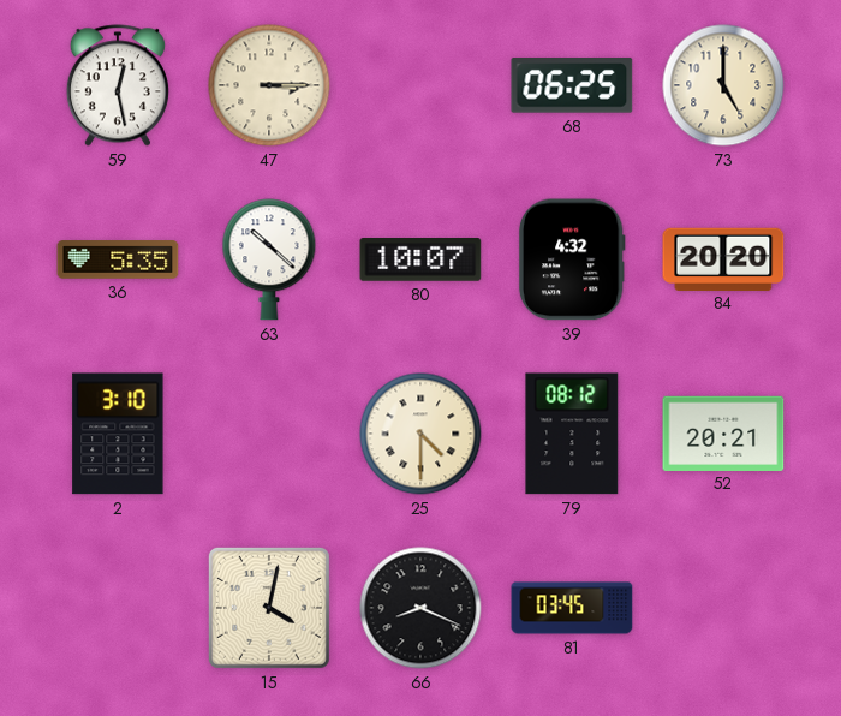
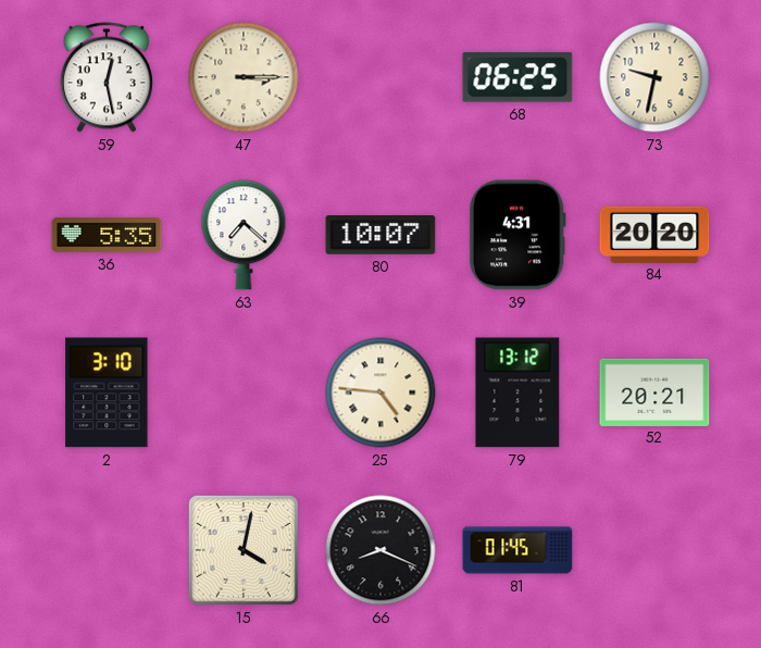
73: 5:00 -> 9:32 (654, 77)
63: 10:22 -> 7:22 (244, 235)
39: 4:32 -> 4:31 (517, 235)
25: 4:30 -> 4:46 (380, 392)
79: 08:12 -> 13:12 (517, 392)
81: 03:45 -> 01:45 (517, 550)
